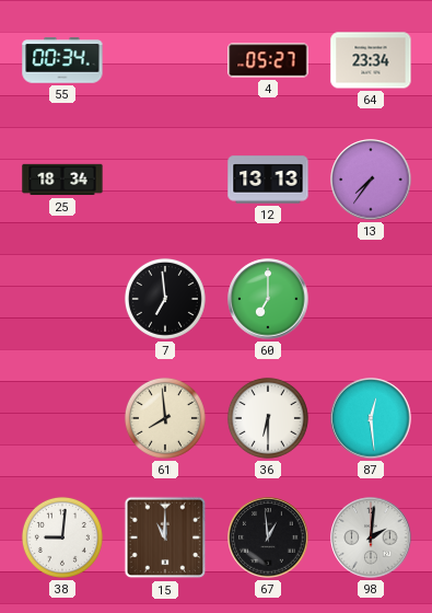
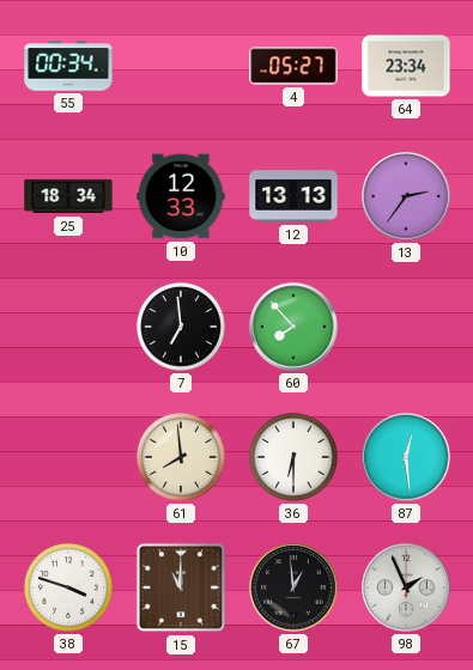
10: none -> 12:33 (181, 196)
13: 7:36 -> 2:36 (406, 196)
60: 7:00 -> 7:53 (293, 327)
38: 9:01 -> 3:48 (68, 587)
98: 2:01 -> 1:56 (406, 587)
